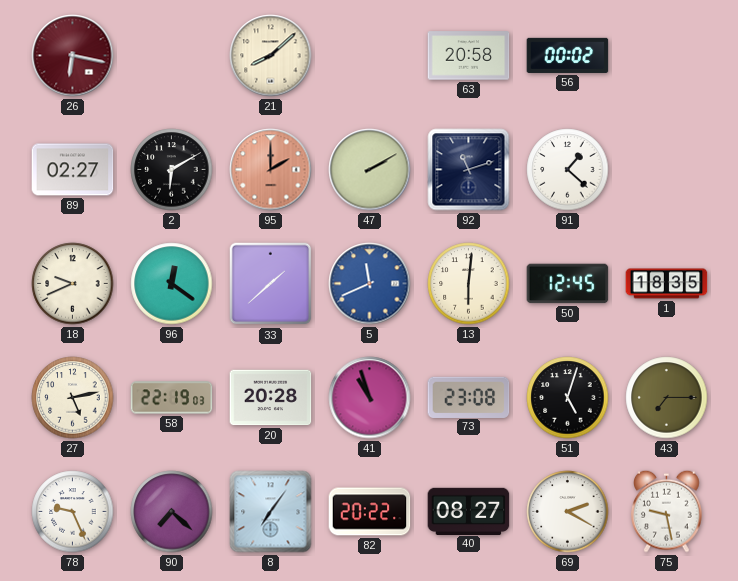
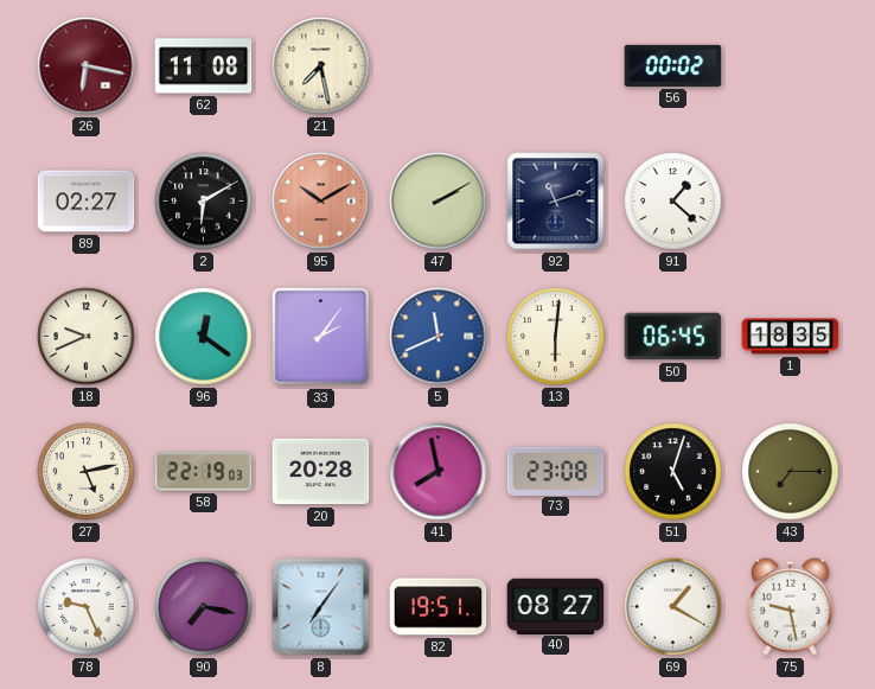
62: none -> 11:08 (204, 66)
21: 8:08 -> 7:28 (321, 66)
63: 20:58 -> none (469, 56)
95: 2:00 -> 10:10 (321, 202)
33: 1:38 -> 2:06 (321, 337)
50: 12:45 -> 06:45 (673, 337)
41: 10:57 -> 7:58 (439, 472)
90: 7:22 -> 7:17 (204, 607)
82: 20:22 -> 19:51 (439, 607)
69: 2:20 -> 1:20 (673, 607)
